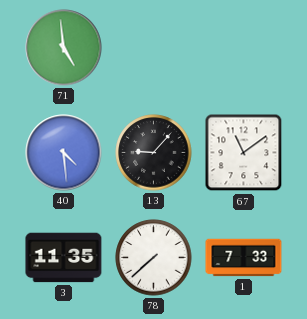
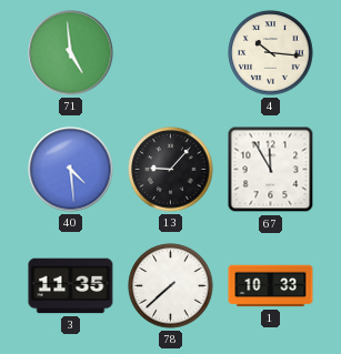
4: none -> 10:16 (271, 53)
67: 11:09 -> 11:55 (271, 170)
1: 7:33 -> 10:33 (271, 286)
